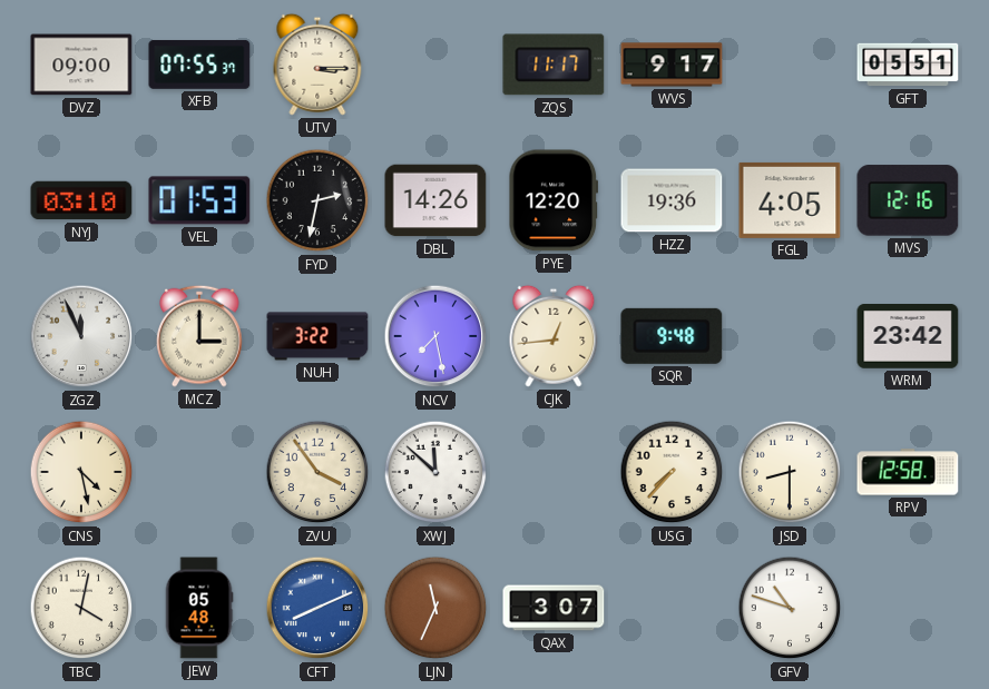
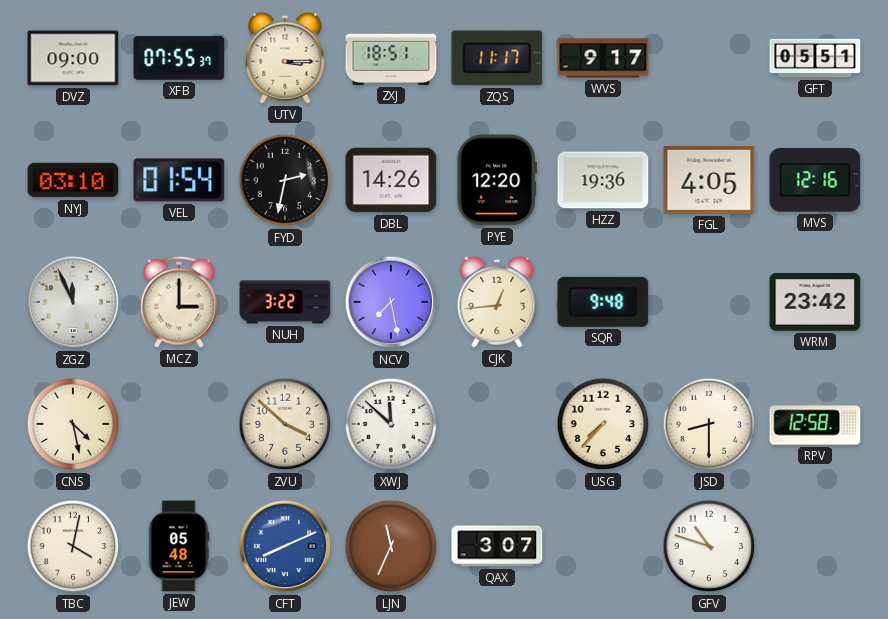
ZXJ: none -> 18:51 (391, 58)
VEL: 01:53 -> 01:54 (179, 180)
ZVU: 3:54 -> 3:52 (285, 424)
